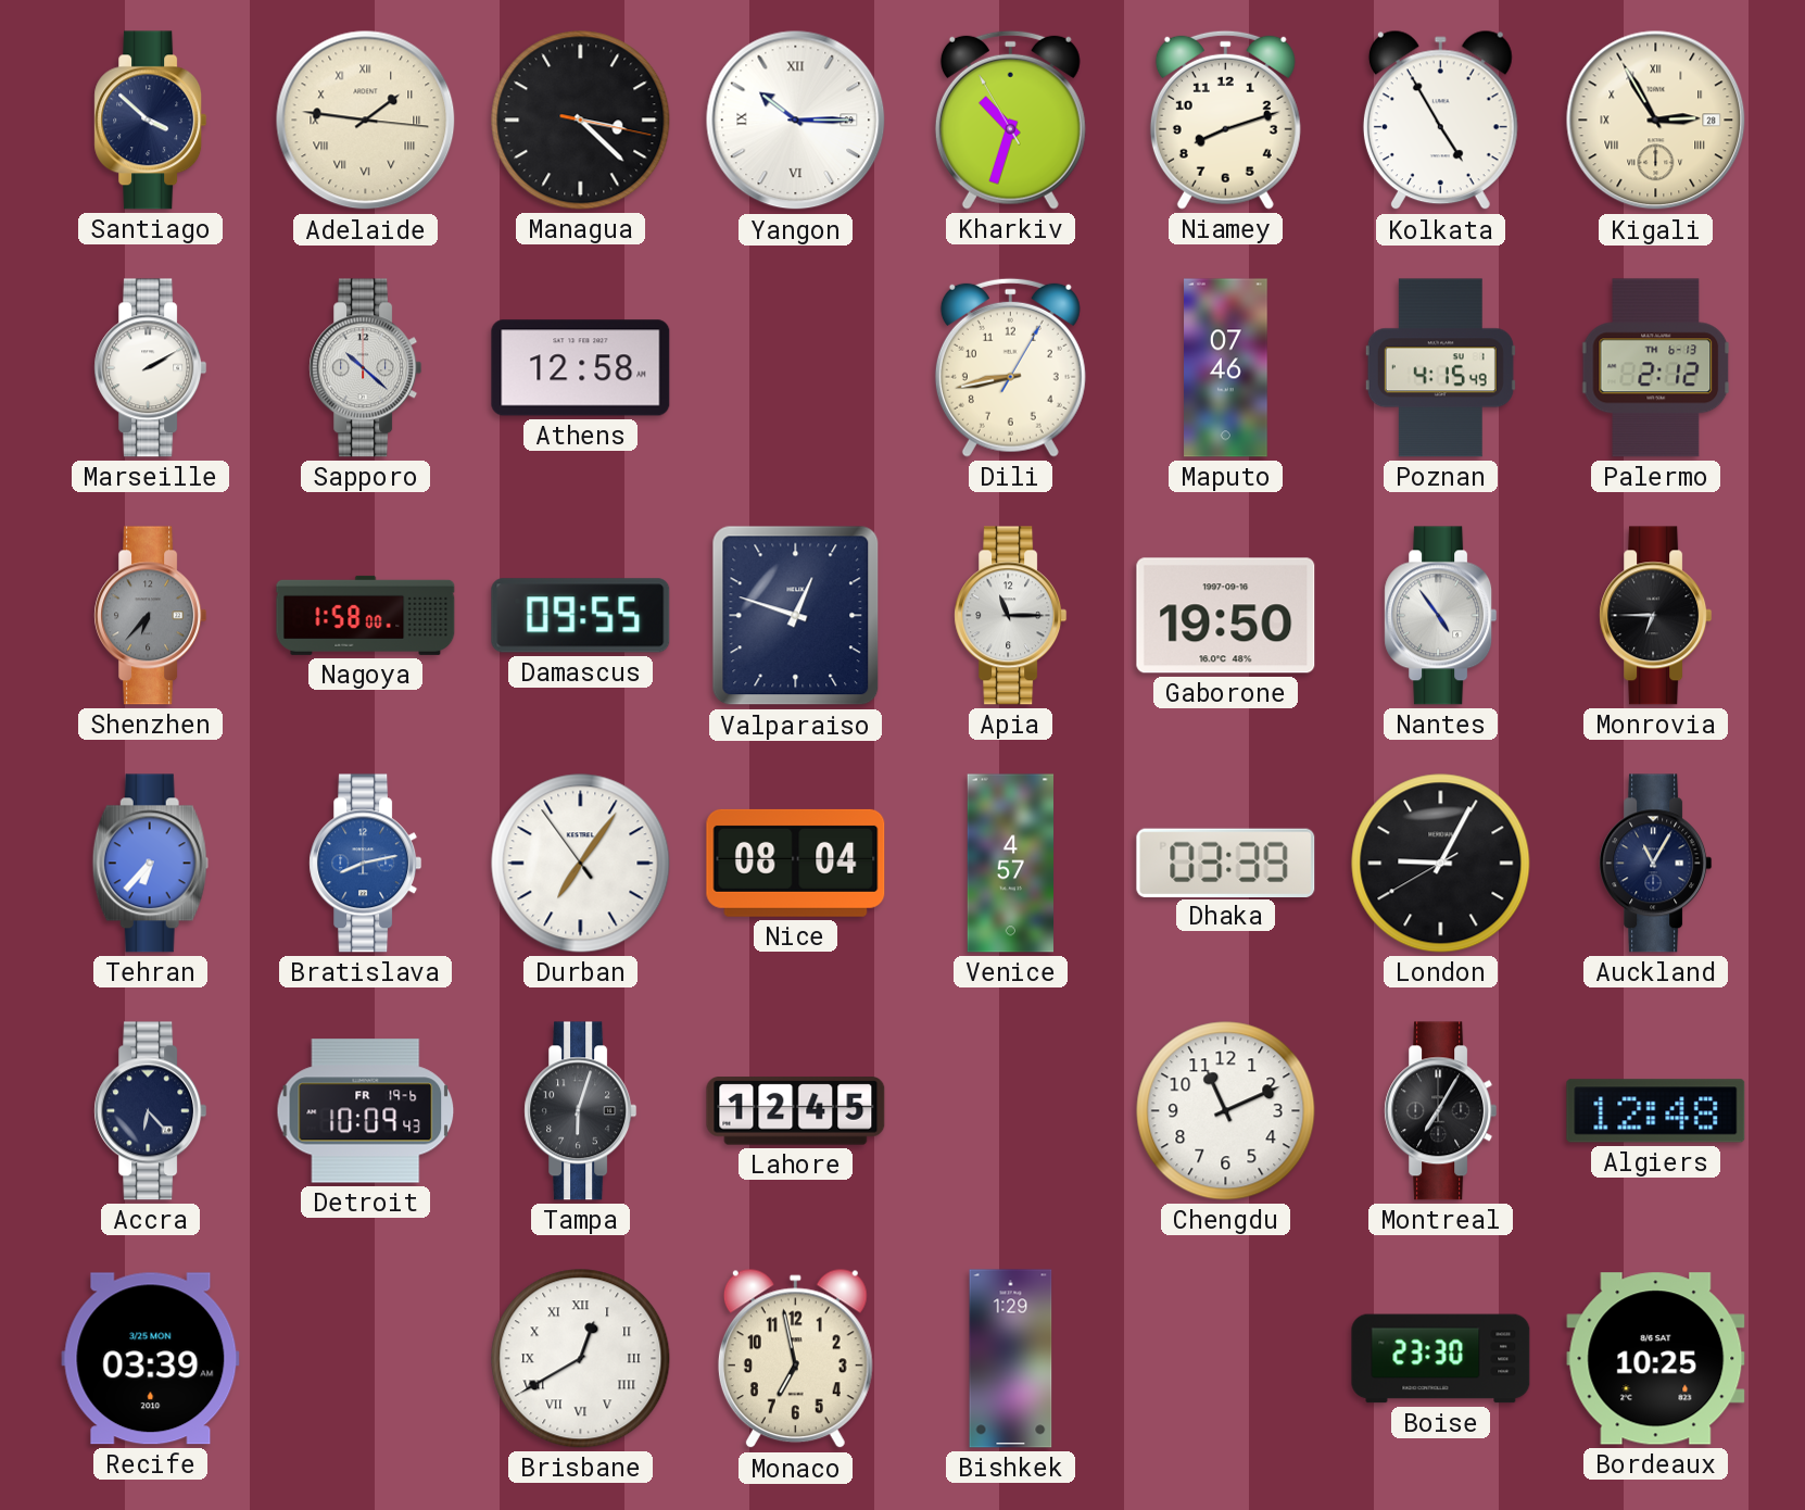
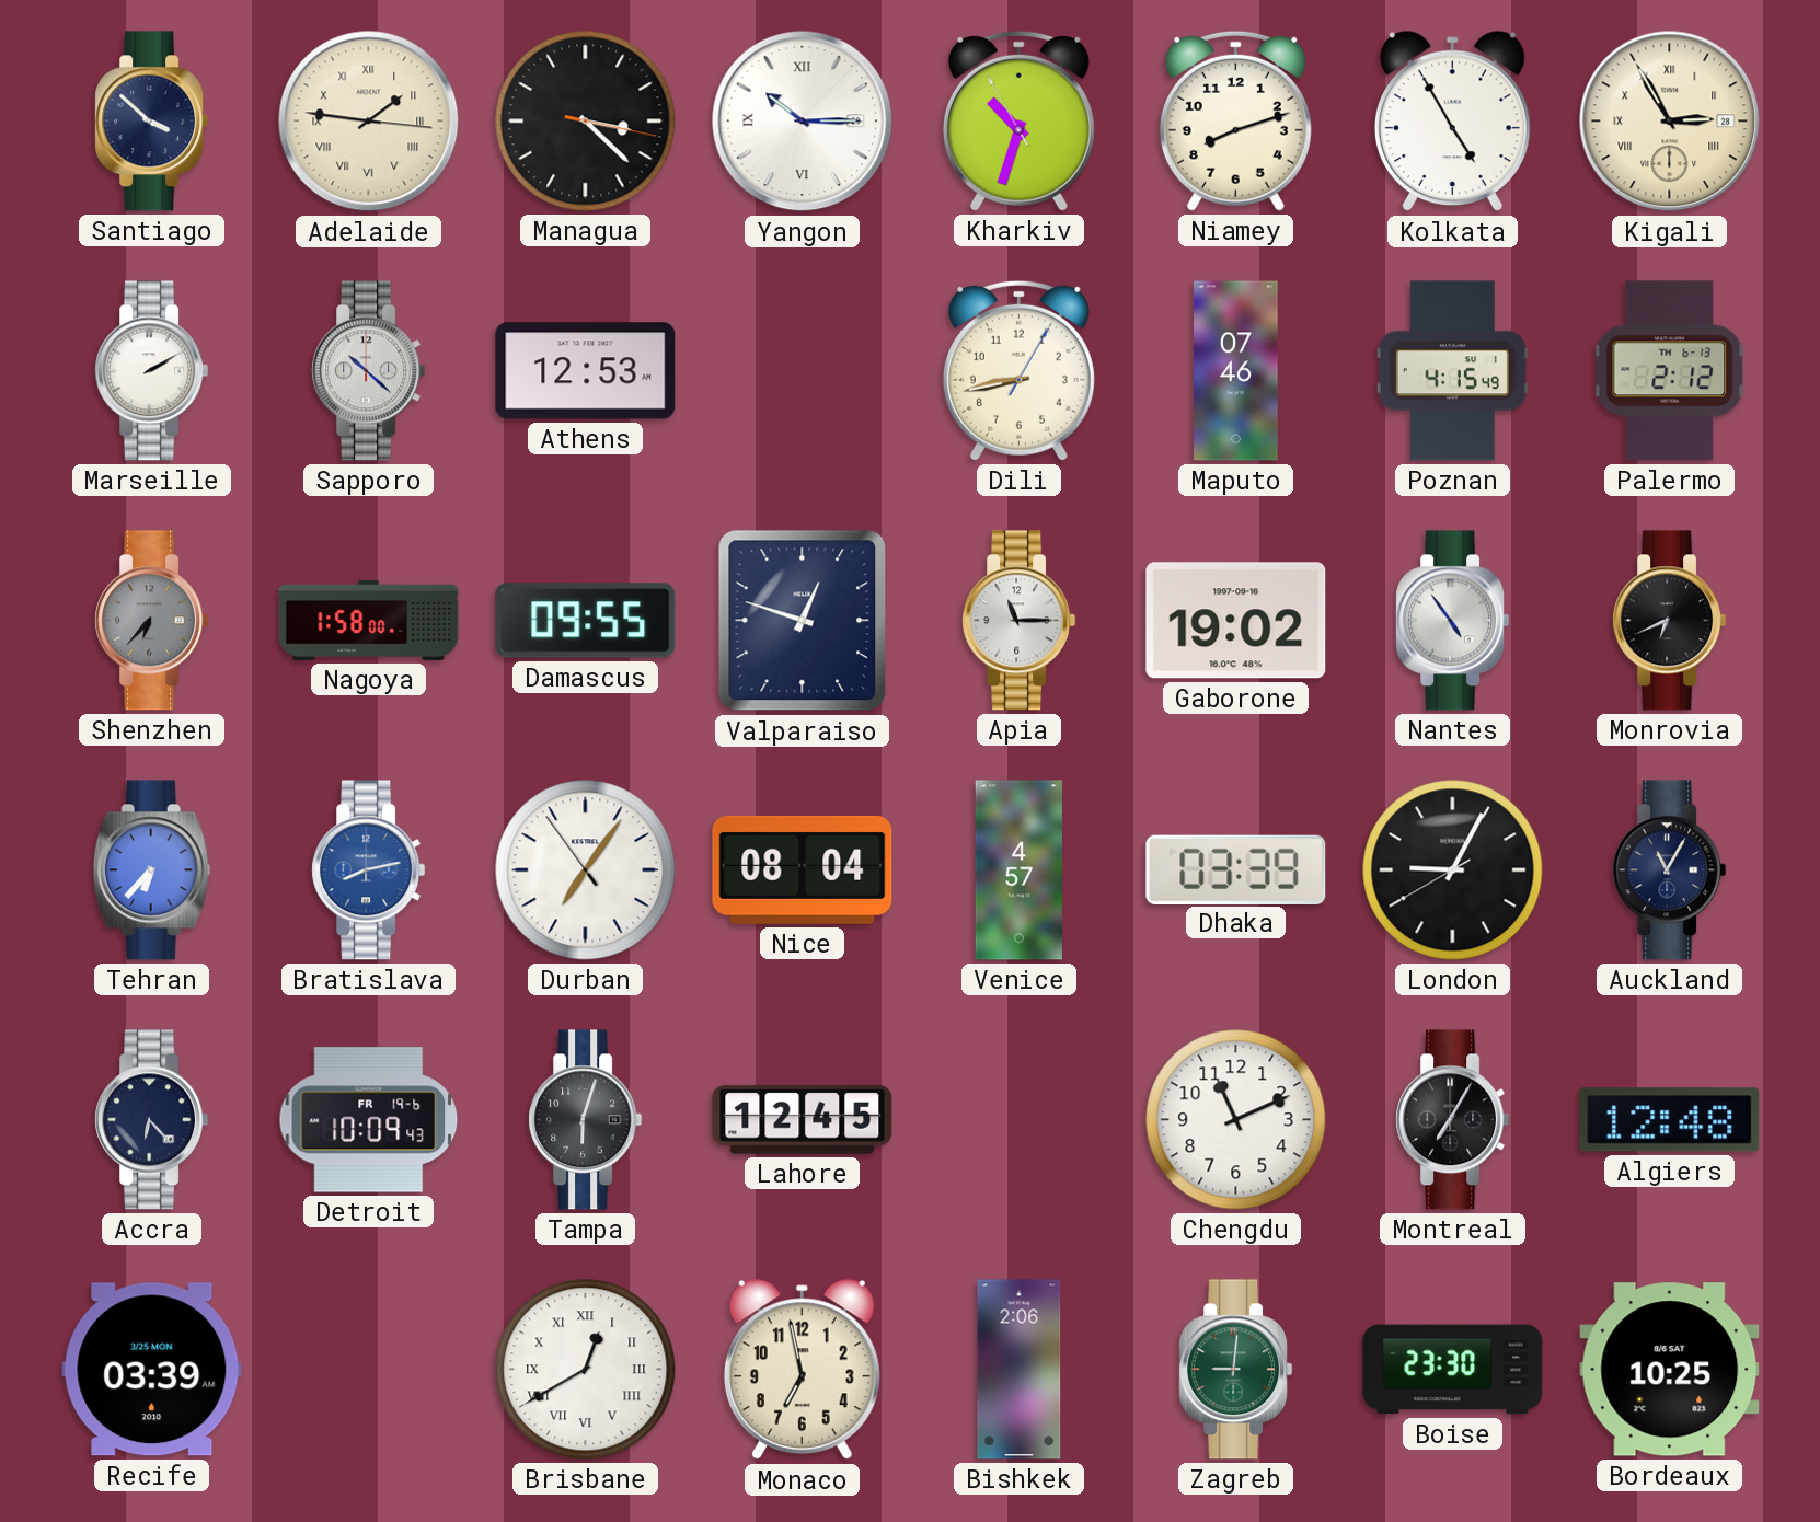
Athens: 12:58 -> 12:53 (586, 371)
Gaborone: 19:50 -> 19:02 (1236, 621)
Monrovia: 6:45 -> 6:41 (1670, 621)
Bishkek: 1:29 -> 2:06 (1020, 1370)
Zagreb: none -> 9:01 (1236, 1370)
